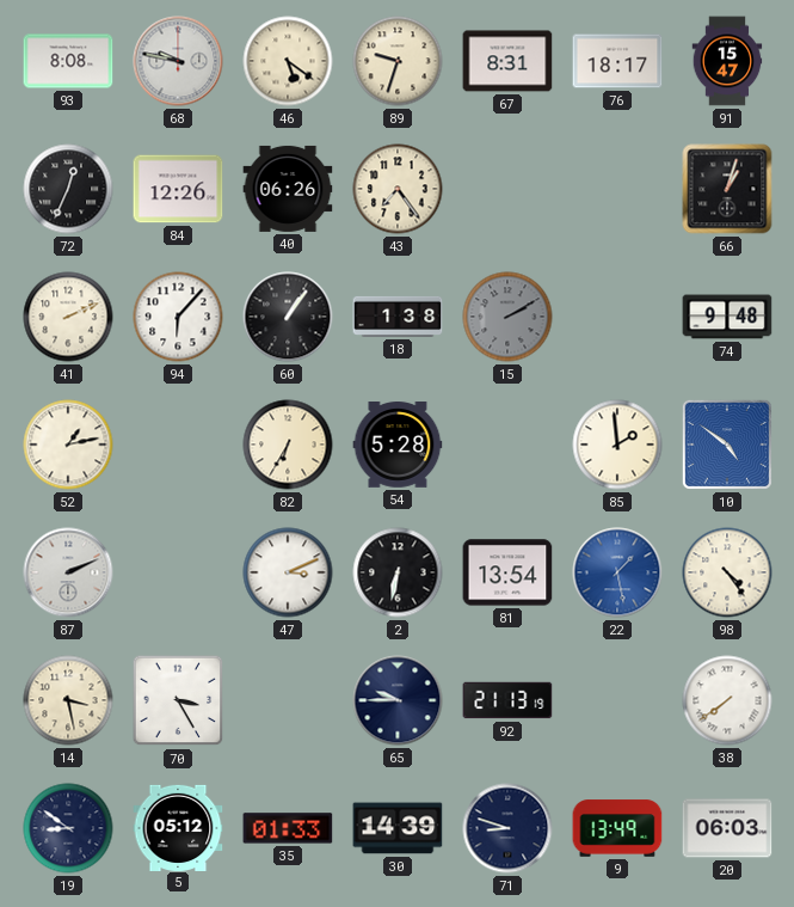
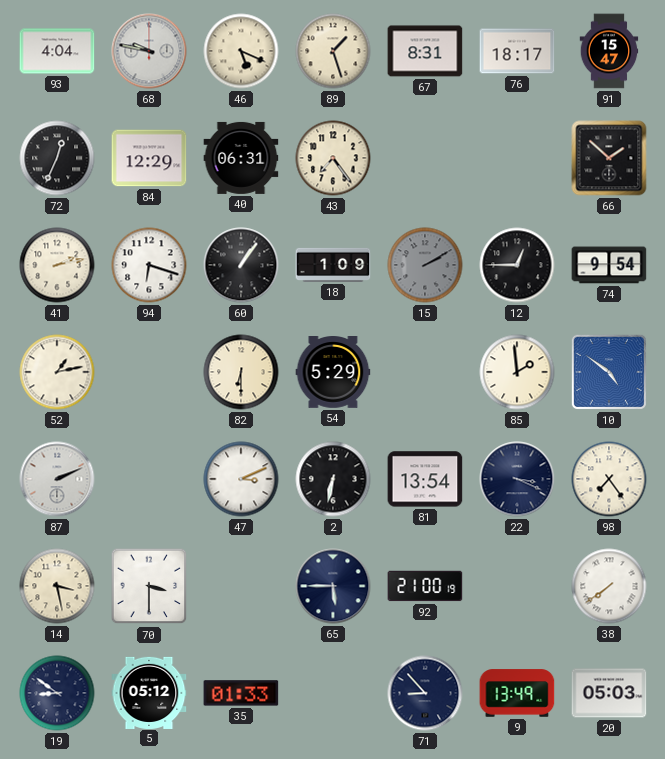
93: 8:08 -> 4:04 (57, 51)
46: 5:21 -> 5:19 (241, 51)
89: 9:33 -> 1:27 (333, 51)
84: 12:26 -> 12:29 (149, 158)
40: 06:26 -> 06:31 (241, 158)
66: 1:03 -> 1:52 (609, 158)
41: 2:11 -> 2:13 (57, 265)
94: 6:07 -> 6:18 (149, 265)
18: 1:38 -> 1:09 (333, 265)
12: none -> 12:45 (517, 265)
74: 9:48 -> 9:54 (609, 265)
82: 6:35 -> 6:30 (241, 372)
54: 5:28 -> 5:29 (333, 373)
22: 1:28 -> 3:19 (517, 479)
22 dial: blue -> navy (517, 479)
98: 4:24 -> 7:24 (609, 479)
70: 3:25 -> 3:30 (149, 586)
65: 9:45 -> 5:45 (333, 586)
92: 21:13 -> 21:00 (425, 586)
30: 14:39 -> none (398, 828)
71: 8:48 -> 8:53 (425, 693)
20: 06:03 -> 05:03 (609, 693)
